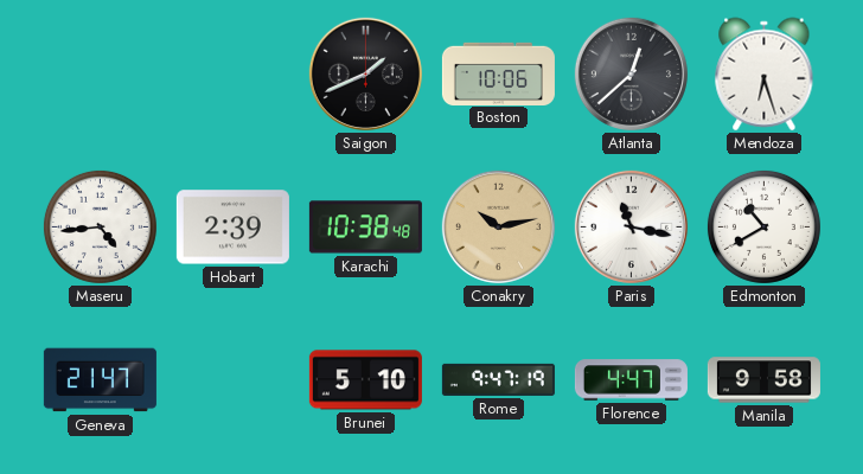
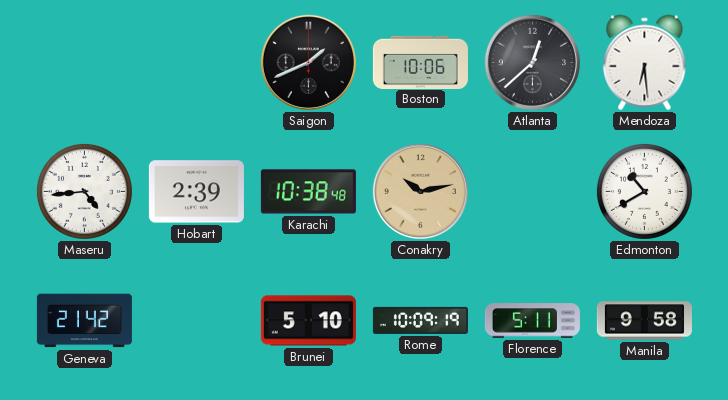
Mendoza: 6:27 -> 6:29 (645, 63)
Paris: 11:17 -> none (631, 226)
Geneva: 21:47 -> 21:42 (84, 321)
Rome: 9:47 -> 10:09 (420, 320)
Florence: 4:47 -> 5:11 (532, 321)
